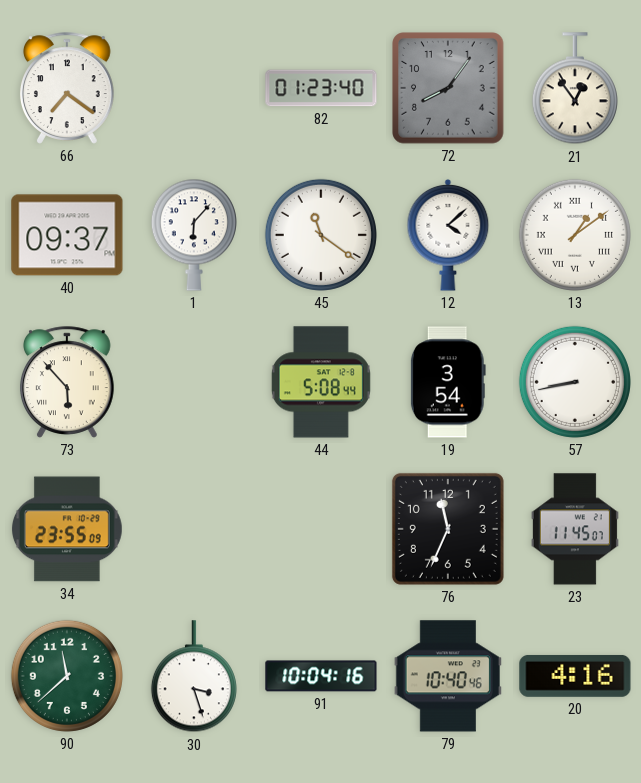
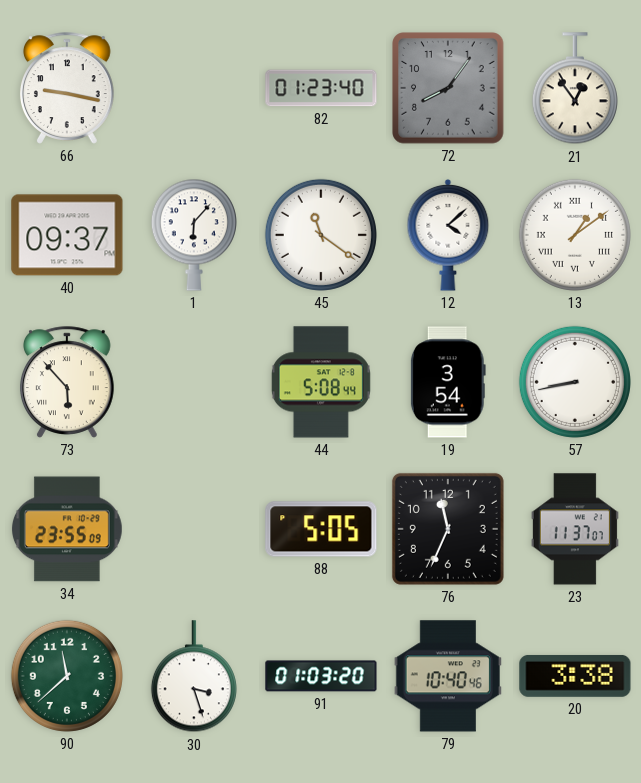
66: 7:21 -> 9:17 (67, 88)
88: none -> 5:05 (321, 529)
23: 11:45 -> 11:37 (575, 529)
91: 10:04 -> 01:03 (321, 676)
20: 4:16 -> 3:38 (575, 676)
